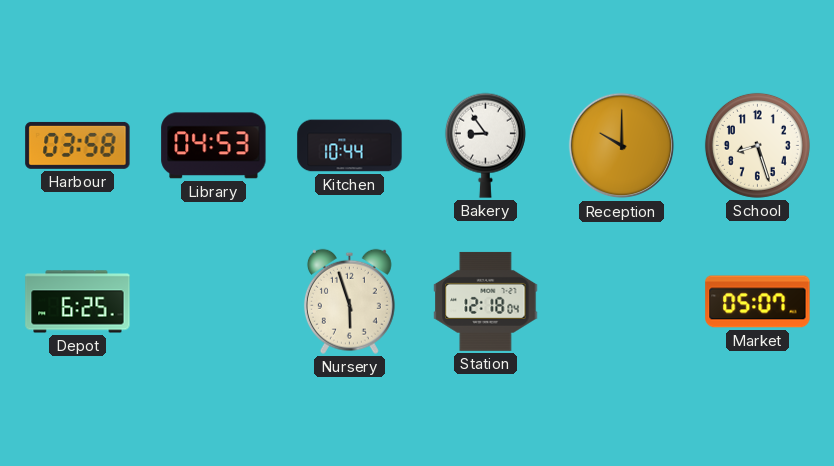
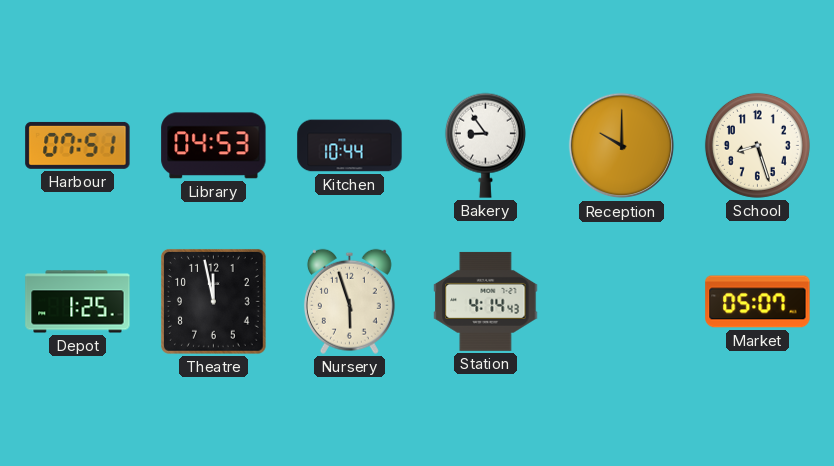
Harbour: 03:58 -> 07:51 (78, 145)
Depot: 6:25 -> 1:25 (78, 302)
Theatre: none -> 11:58 (213, 301)
Station: 12:18 -> 4:14 (486, 301)
